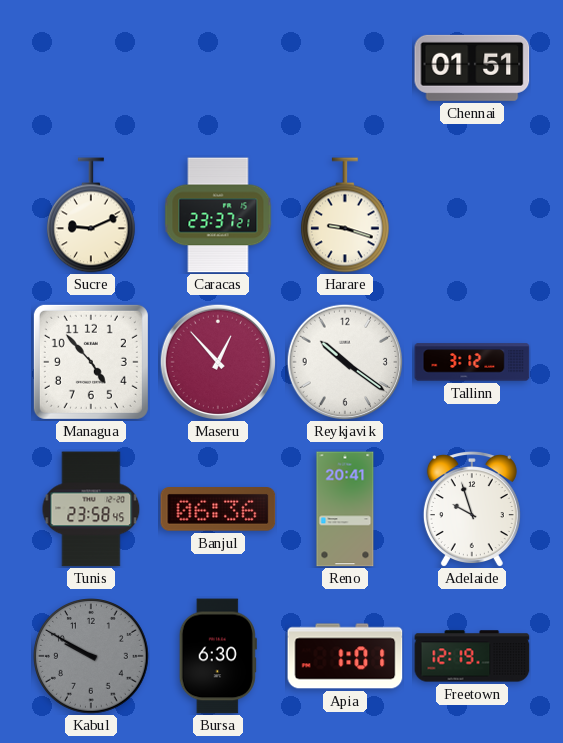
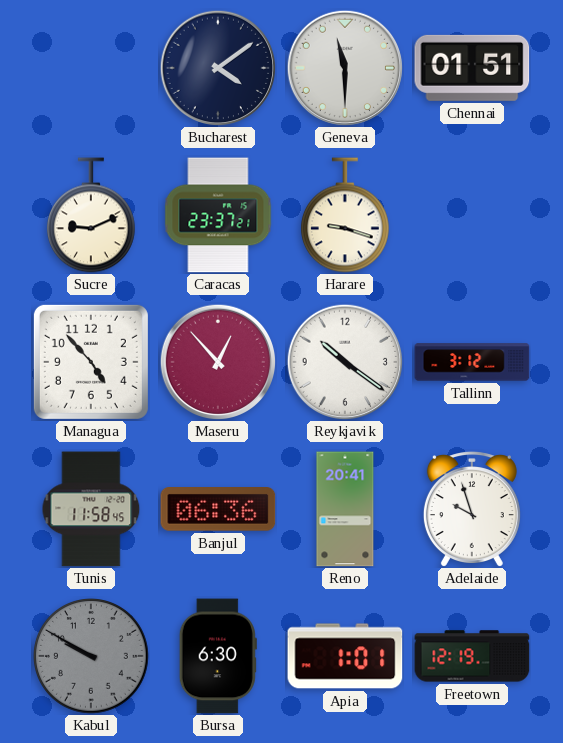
Bucharest: none -> 4:09 (218, 68)
Geneva: none -> 11:30 (345, 68)
Tunis: 23:58 -> 11:58 (91, 509)
